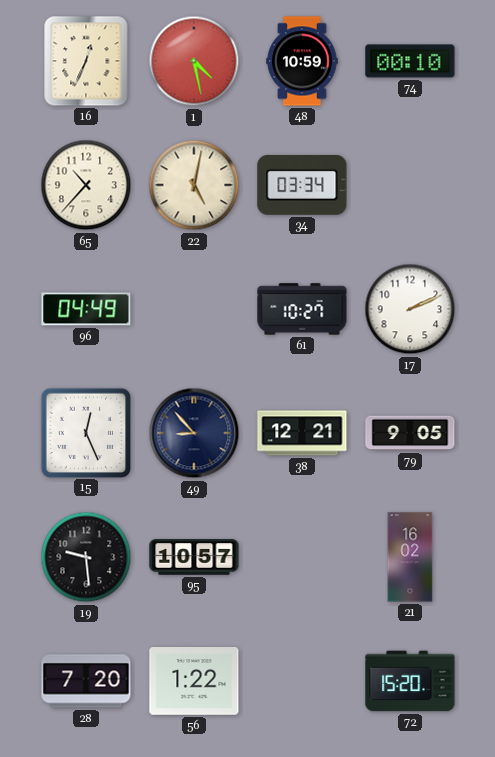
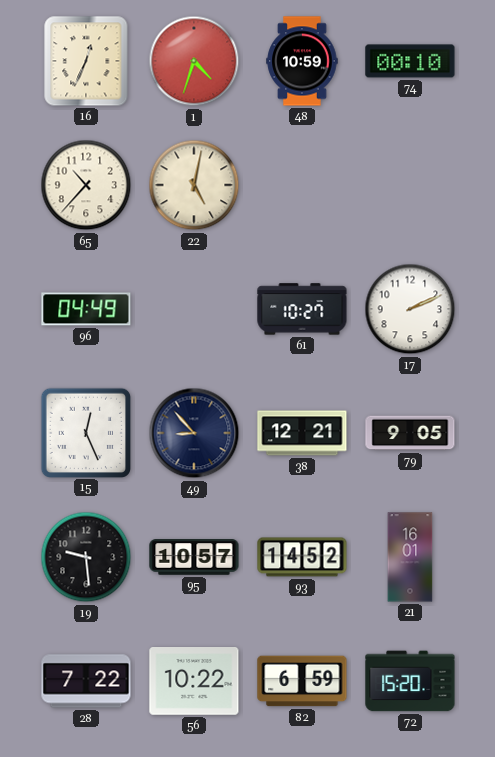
1: 4:28 -> 4:33 (194, 61)
34: 03:34 -> none (302, 185)
93: none -> 14:52 (302, 557)
21: 16:02 -> 16:01 (410, 557)
28: 7:20 -> 7:22 (86, 681)
56: 1:22 -> 10:22 (194, 681)
82: none -> 6:59 (302, 681)
